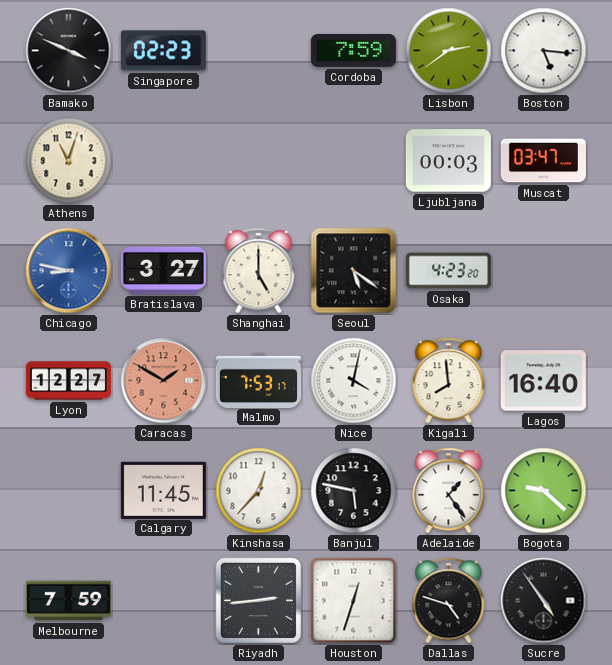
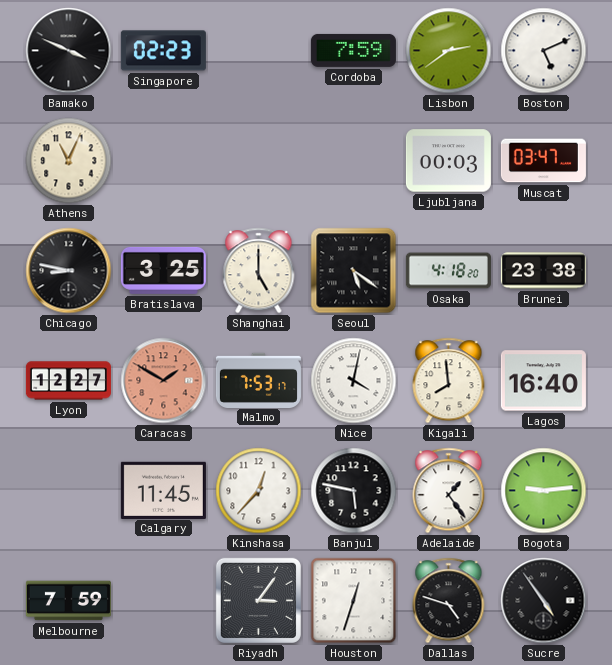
Boston: 5:16 -> 5:11 (544, 51)
Athens: 11:03 -> 11:04 (69, 161)
Chicago dial: blue -> black (69, 271)
Bratislava: 3:27 -> 3:25 (163, 270)
Osaka: 4:23 -> 4:18 (448, 271)
Brunei: none -> 23:38 (543, 271)
Bogota: 9:22 -> 9:14 (544, 491)
Riyadh: 2:44 -> 3:06 (258, 600)
